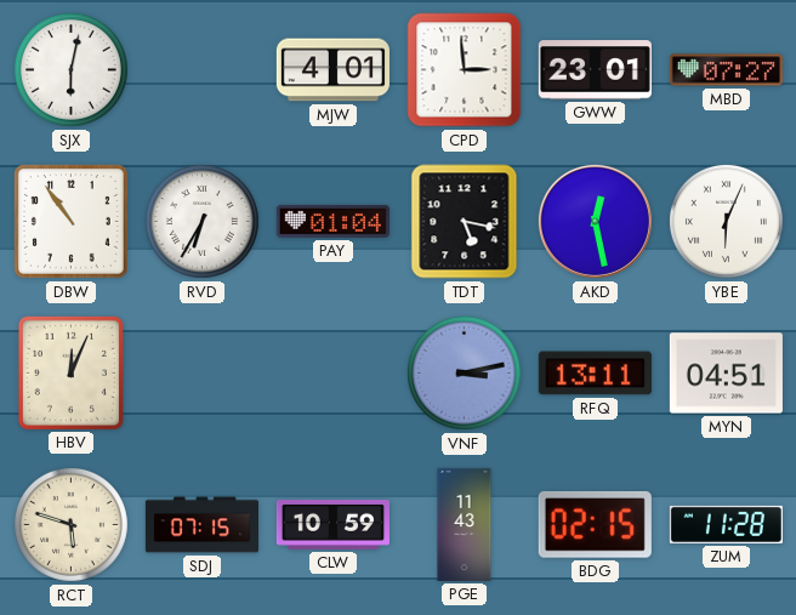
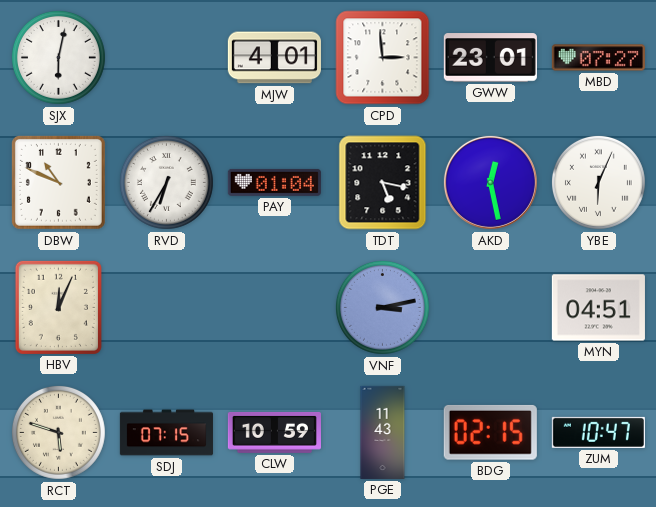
DBW: 10:54 -> 10:49 (58, 182)
RFQ: 13:11 -> none (595, 374)
ZUM: 11:28 -> 10:47 (598, 432)
